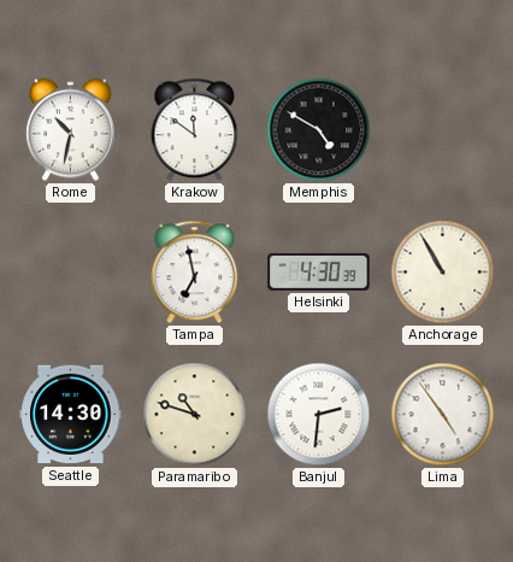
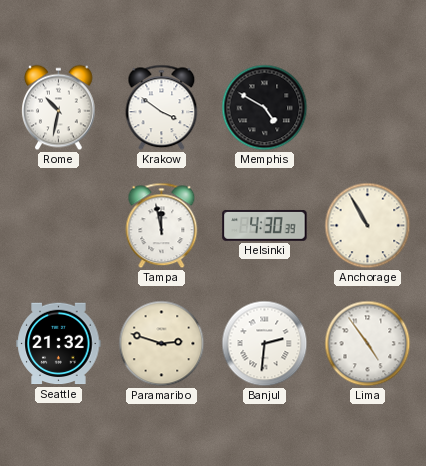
Krakow: 11:51 -> 3:51 (162, 108)
Tampa: 6:58 -> 11:58 (162, 226)
Seattle: 14:30 -> 21:32 (59, 344)
Paramaribo: 10:48 -> 2:48 (162, 344)
